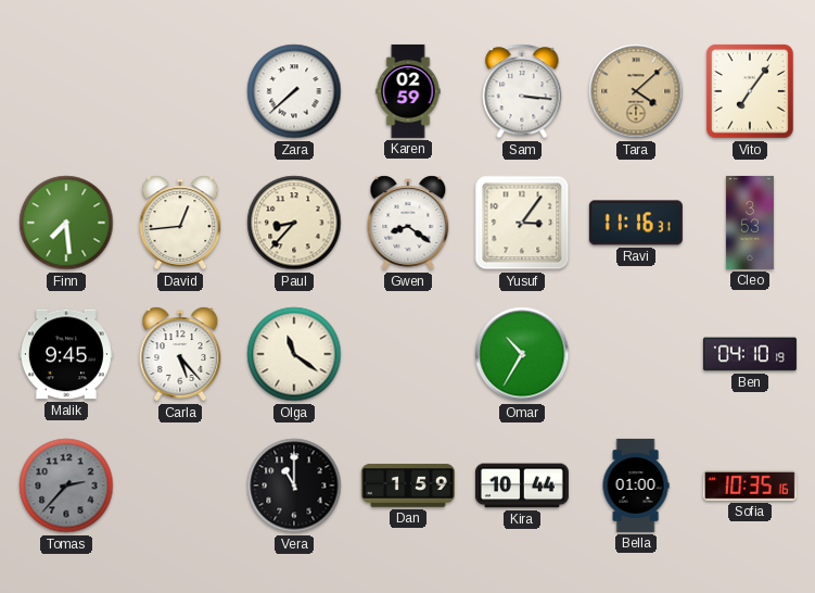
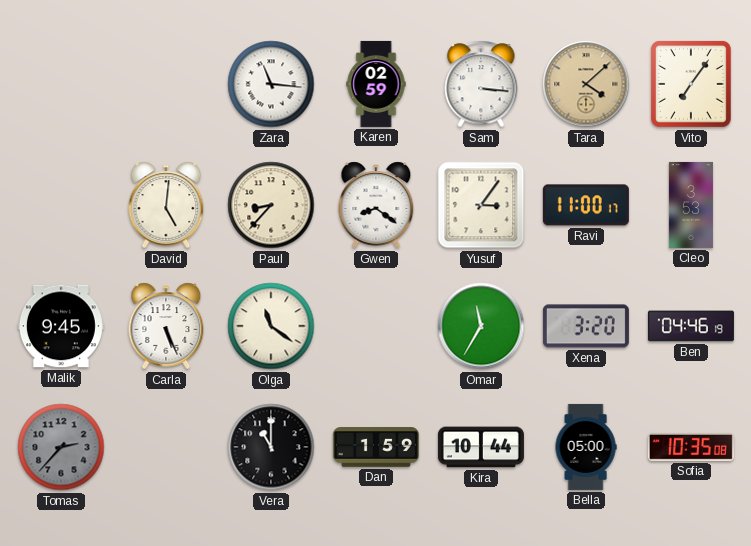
Zara: 7:38 -> 11:16 (271, 84)
Finn: 7:29 -> none (66, 223)
David: 12:44 -> 5:01 (166, 205)
Ravi: 11:16 -> 11:00 (586, 205)
Carla: 5:23 -> 5:26 (166, 326)
Omar: 10:35 -> 11:35 (481, 326)
Xena: none -> 3:20 (586, 326)
Ben: 04:10 -> 04:46 (691, 326)
Bella: 01:00 -> 05:00 (586, 447)
Sofia: 10:35:16 -> 10:35:08 (691, 447)
